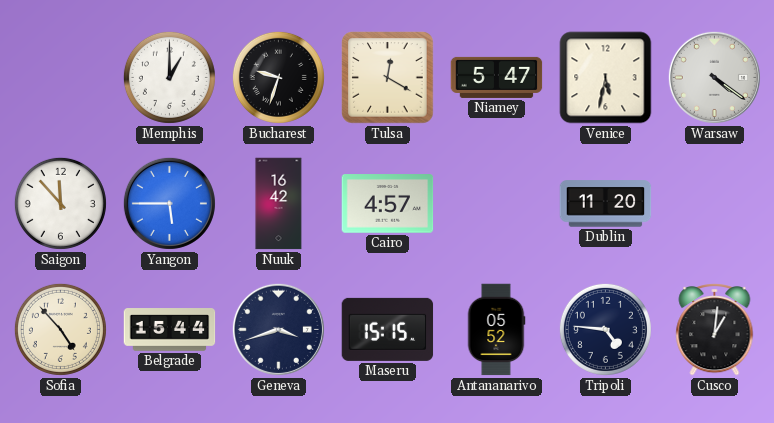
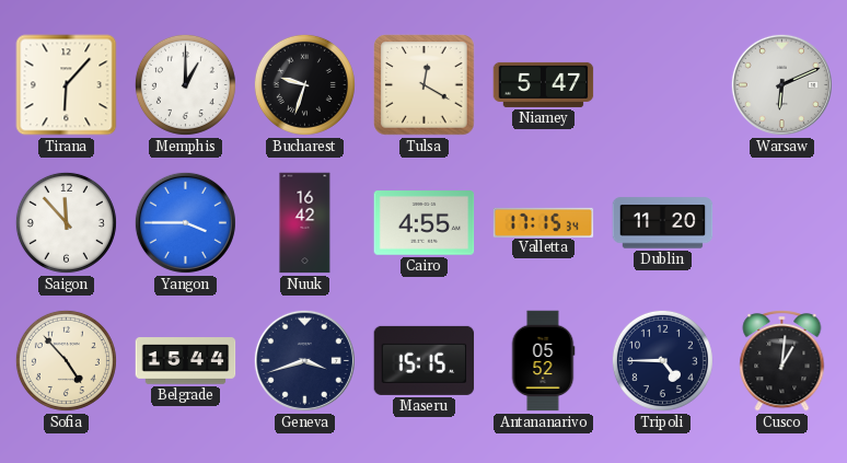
Tirana: none -> 6:07 (67, 85)
Venice: 5:32 -> none (606, 78)
Warsaw: 4:21 -> 6:11 (781, 84)
Yangon: 5:45 -> 3:45 (185, 222)
Cairo: 4:57 -> 4:55 (425, 223)
Valletta: none -> 17:15 (544, 222)
Tripoli: 4:46 -> 4:45 (662, 360)
